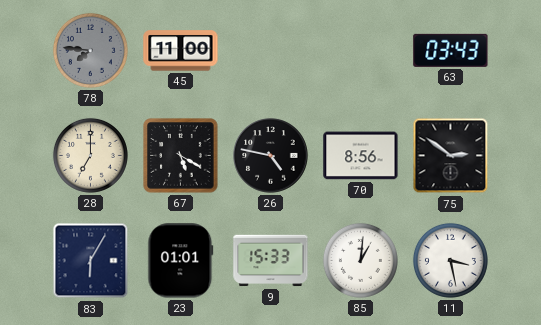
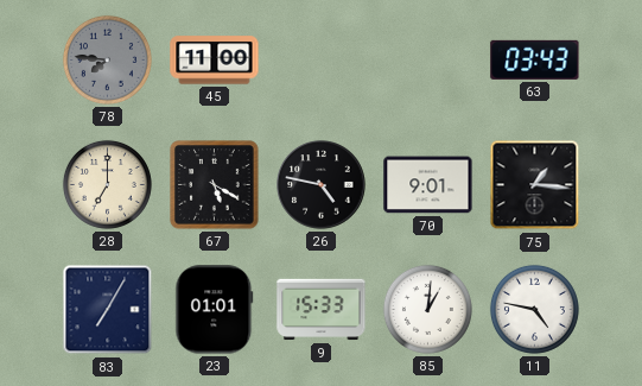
70: 8:56 -> 9:01 (428, 185)
75: 2:51 -> 1:16 (535, 185)
83: 6:05 -> 7:05 (108, 310)
11: 3:28 -> 4:47 (534, 309)
